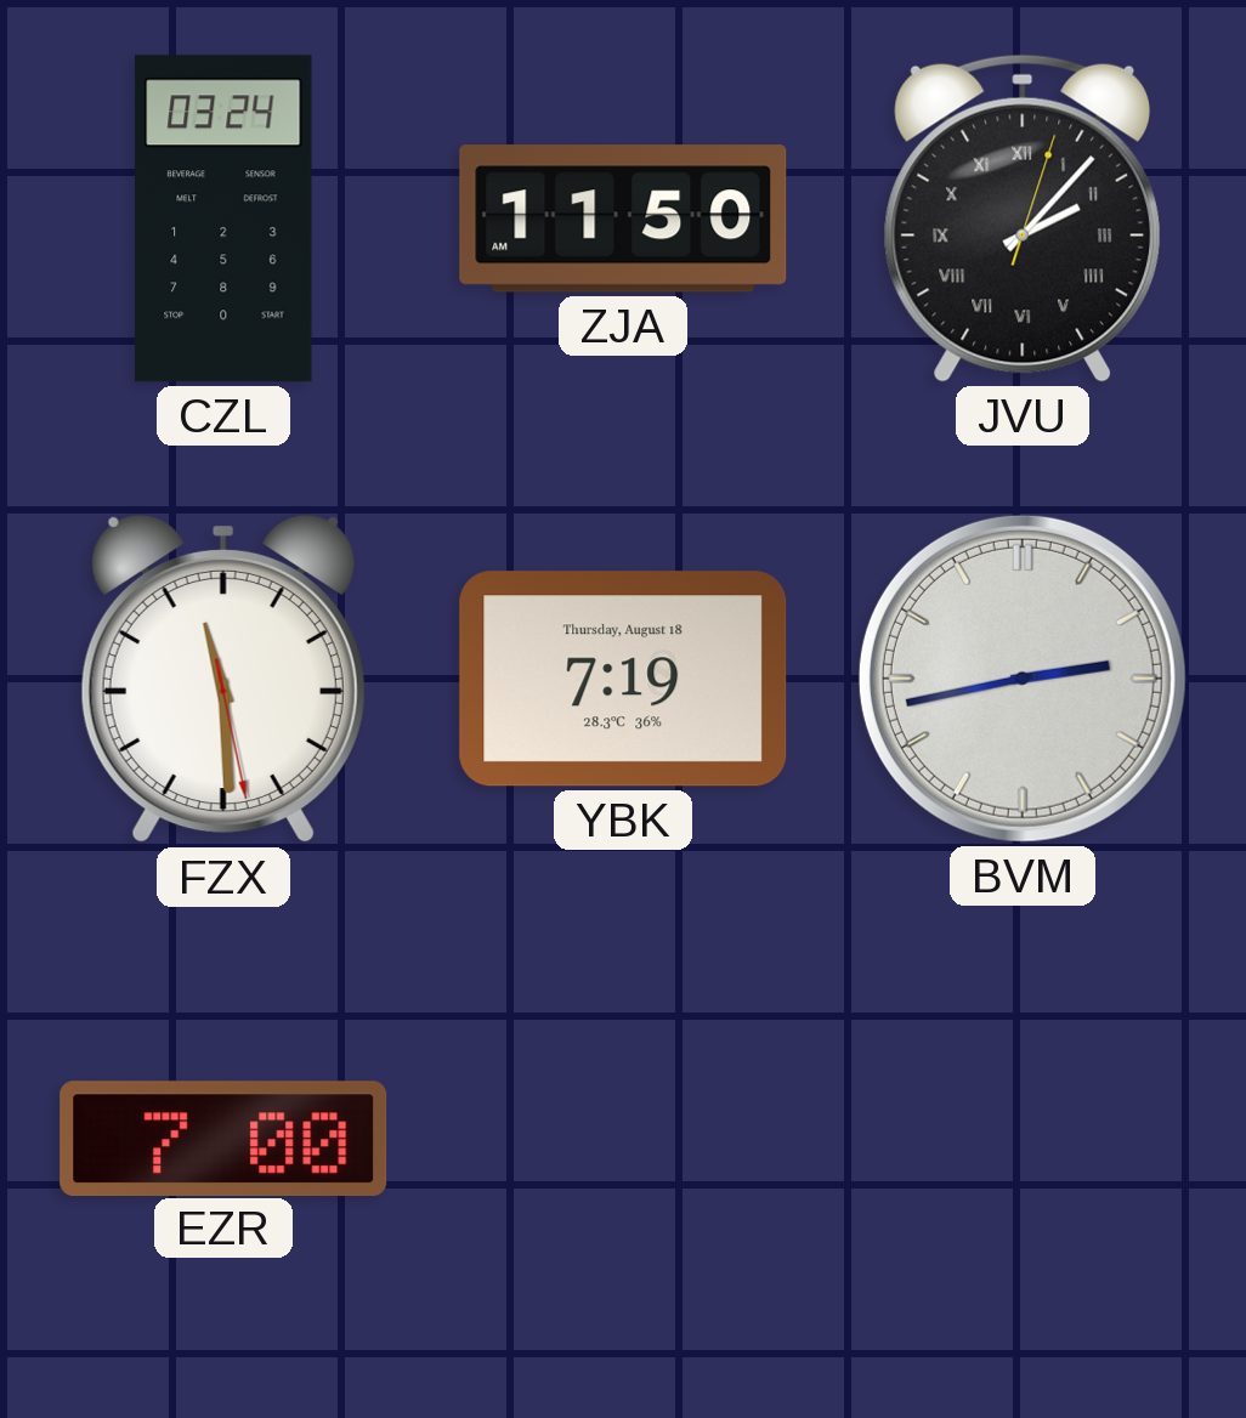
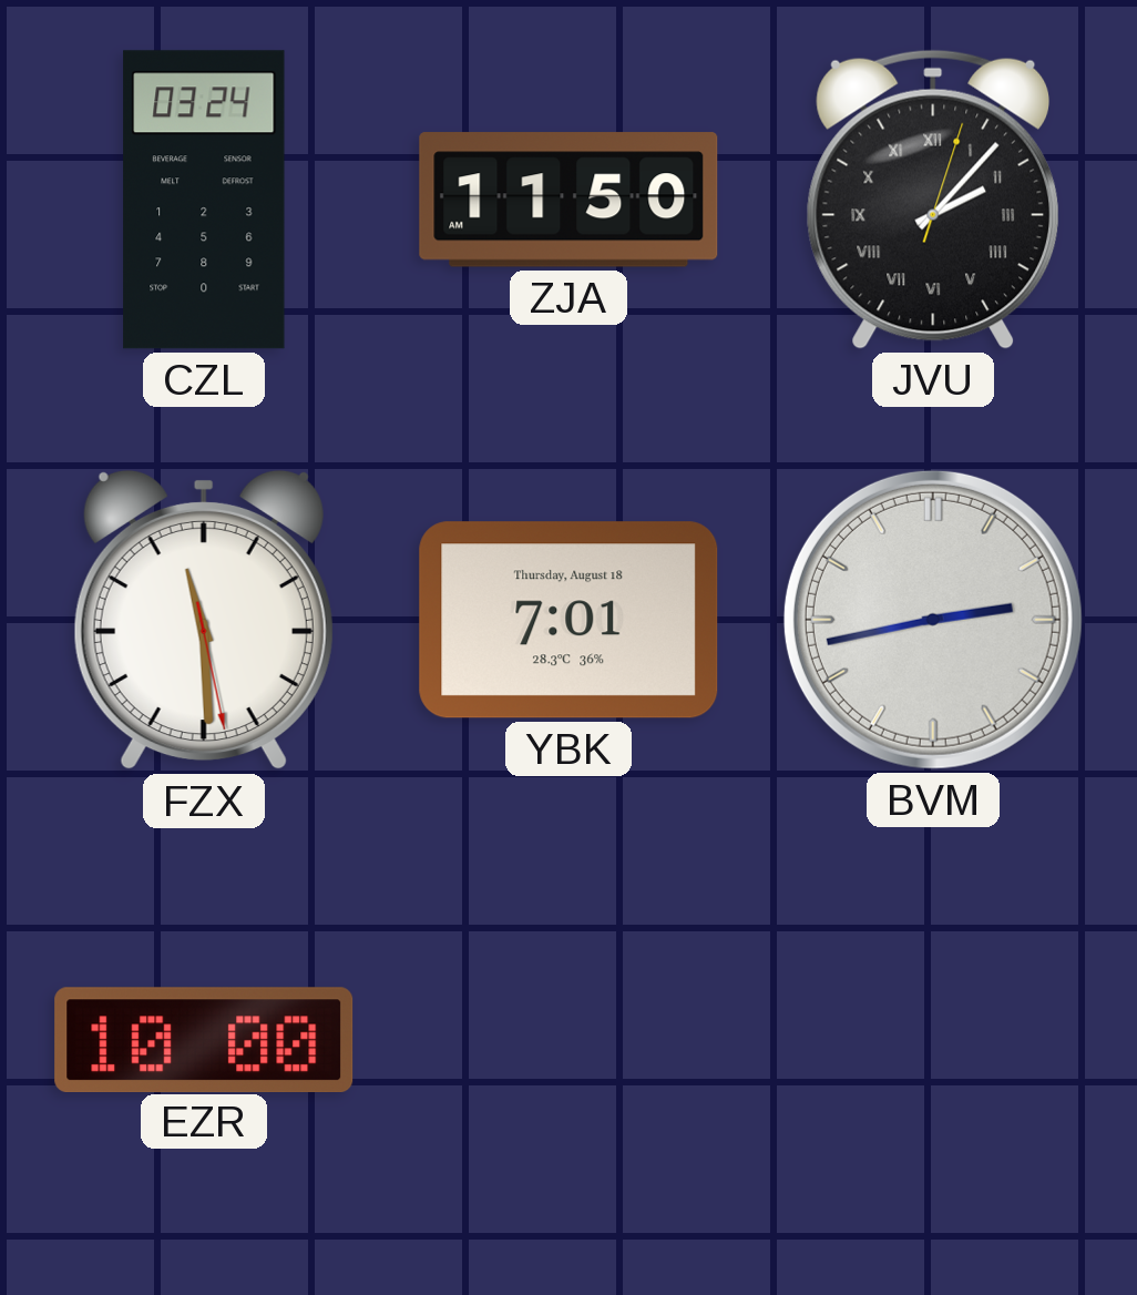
YBK: 7:19 -> 7:01 (568, 620)
EZR: 7:00 -> 10:00 (204, 1039)
